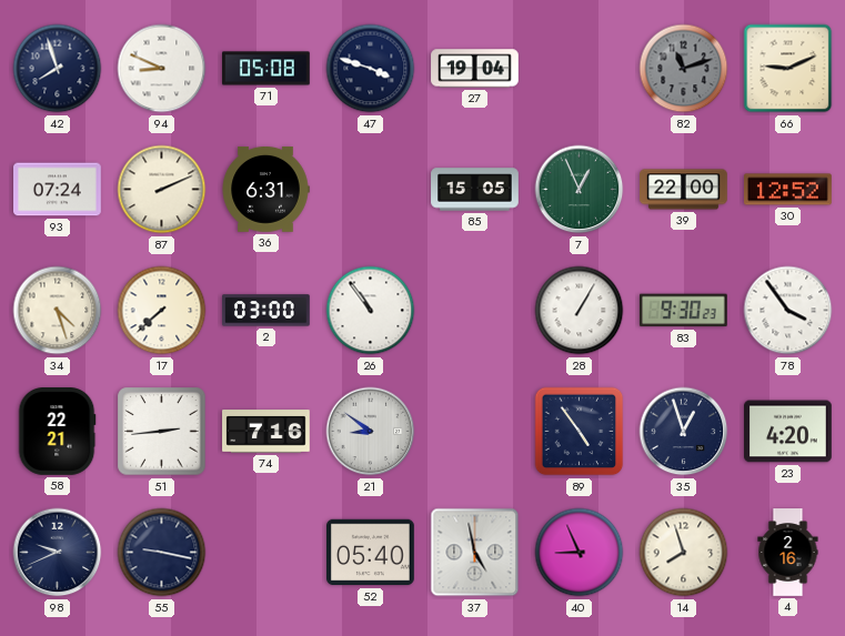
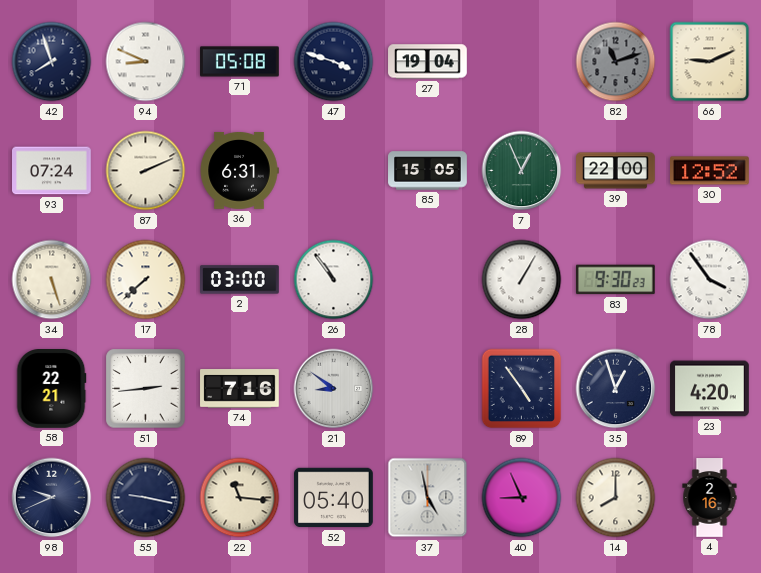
34: 4:27 -> 5:27 (52, 280)
22: none -> 11:16 (240, 498)
14: 7:57 -> 8:00 (616, 498)
